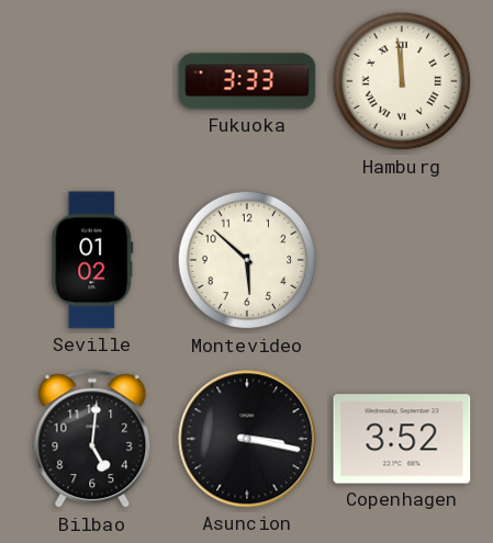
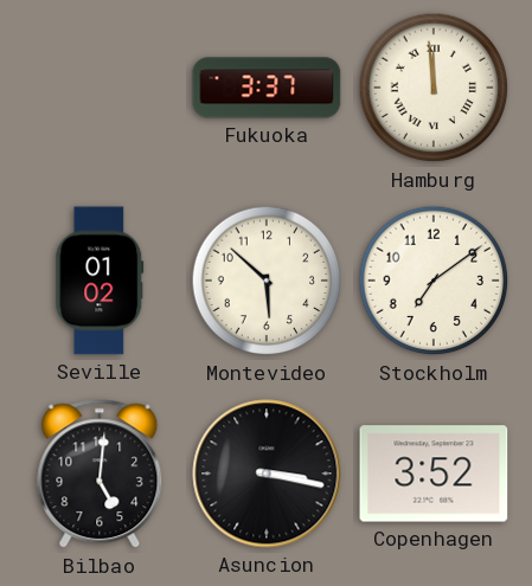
Fukuoka: 3:33 -> 3:37 (267, 88)
Stockholm: none -> 7:09 (434, 281)
